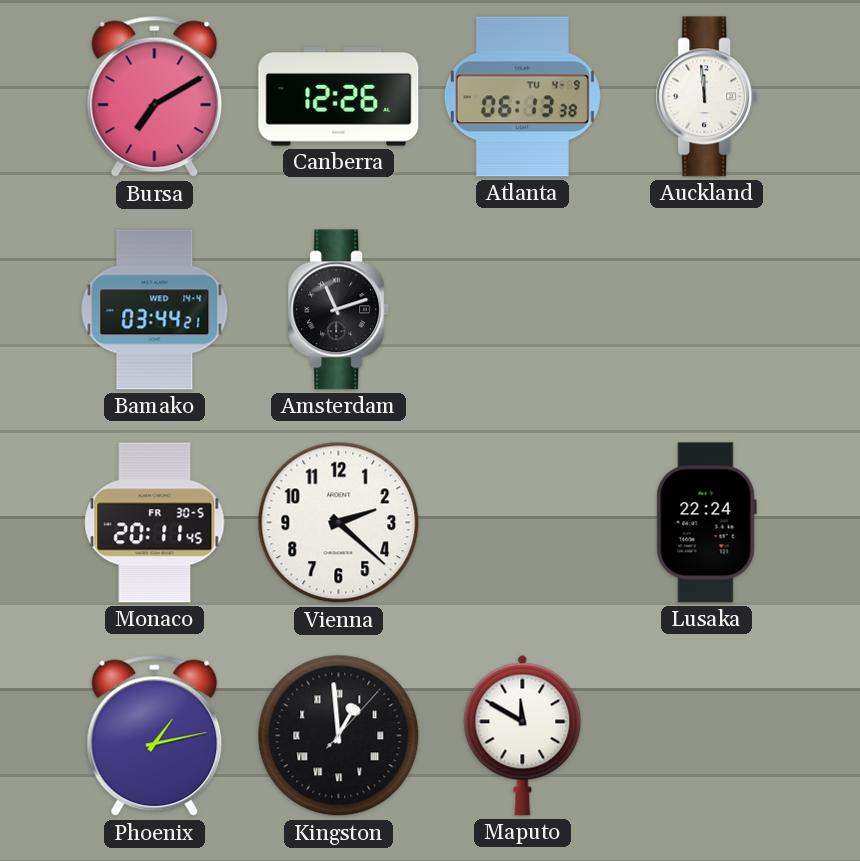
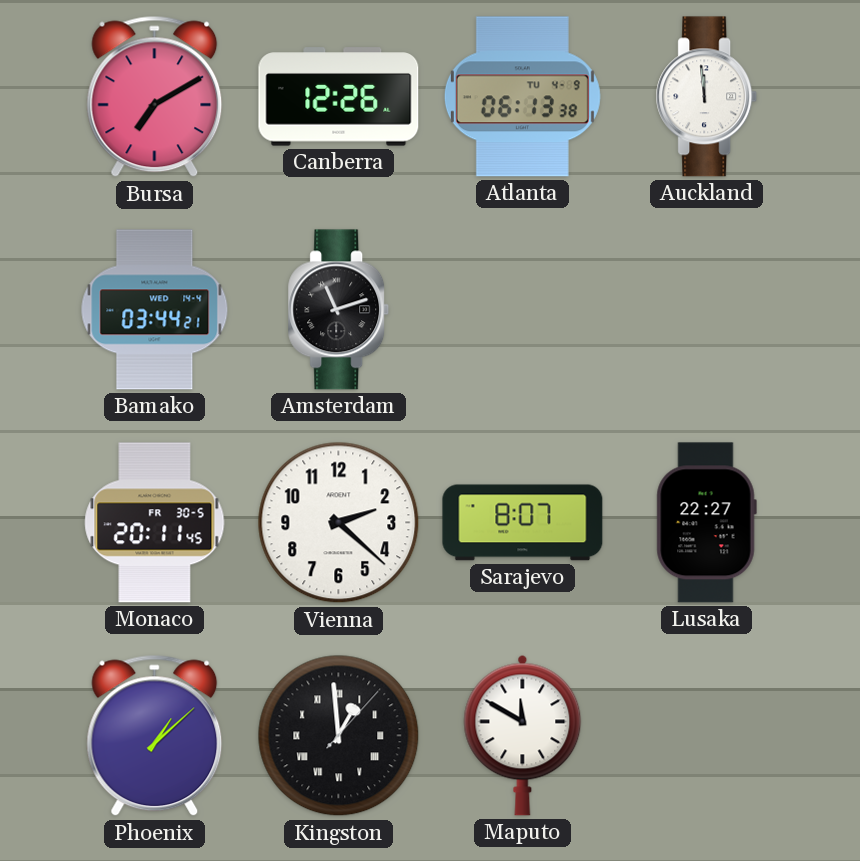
Sarajevo: none -> 8:07 (523, 523)
Lusaka: 22:24 -> 22:27 (706, 523)
Phoenix: 1:13 -> 1:08 (155, 736)
